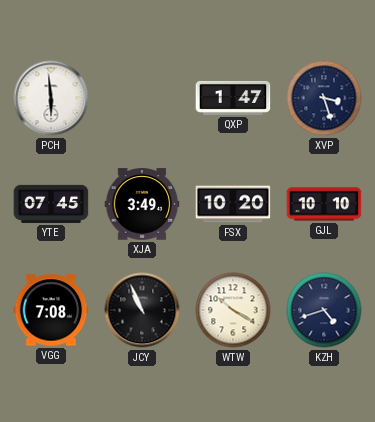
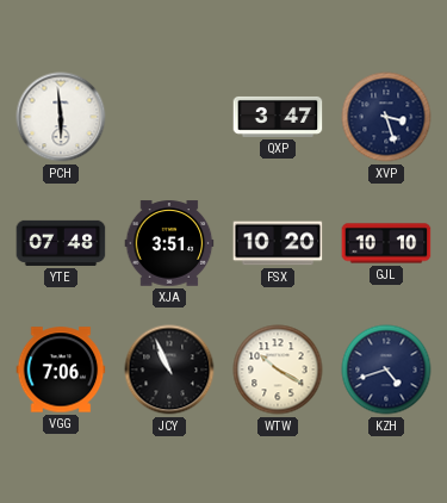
QXP: 1:47 -> 3:47 (278, 117)
YTE: 07:45 -> 07:48 (61, 243)
XJA: 3:49 -> 3:51 (169, 243)
VGG: 7:08 -> 7:06 (61, 370)
